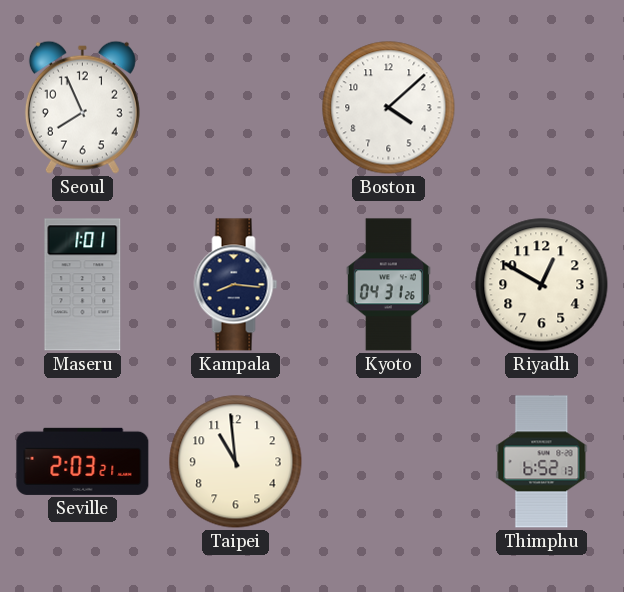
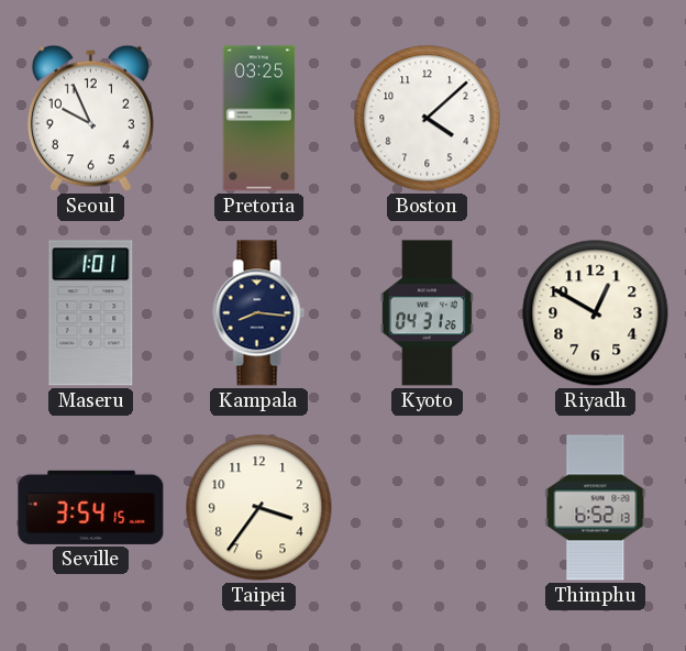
Seoul: 7:56 -> 9:56 (90, 118)
Pretoria: none -> 03:25 (259, 119)
Seville: 2:03 -> 3:54 (91, 507)
Taipei: 10:59 -> 3:36 (259, 508)
